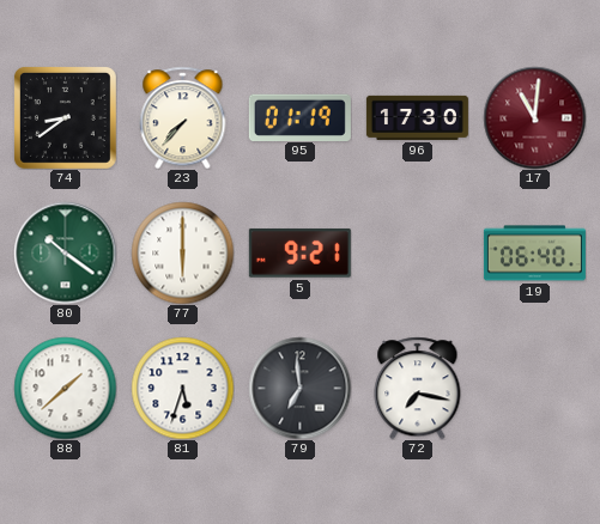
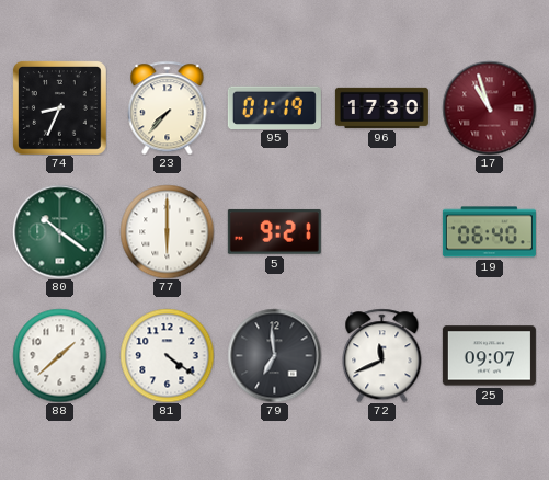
74: 8:39 -> 8:34 (59, 107)
17: 11:01 -> 10:57 (489, 107)
81: 5:33 -> 4:21 (167, 355)
72: 7:17 -> 11:41 (382, 355)
25: none -> 09:07 (489, 356)
